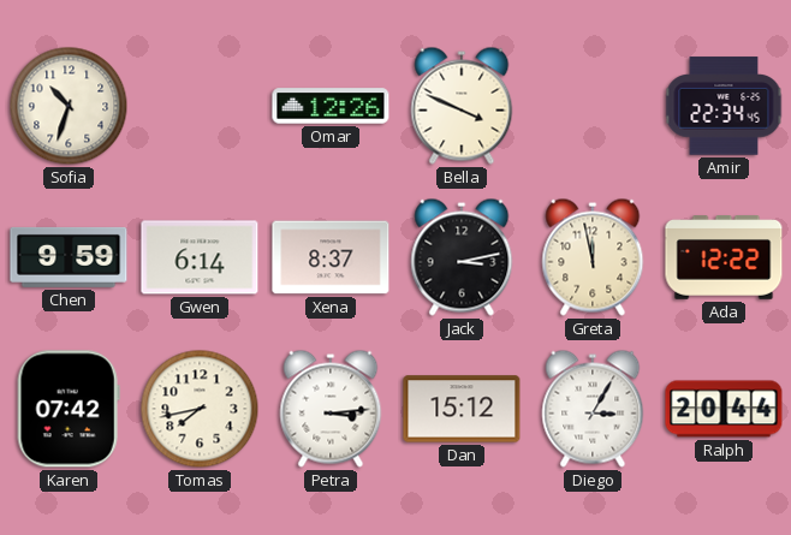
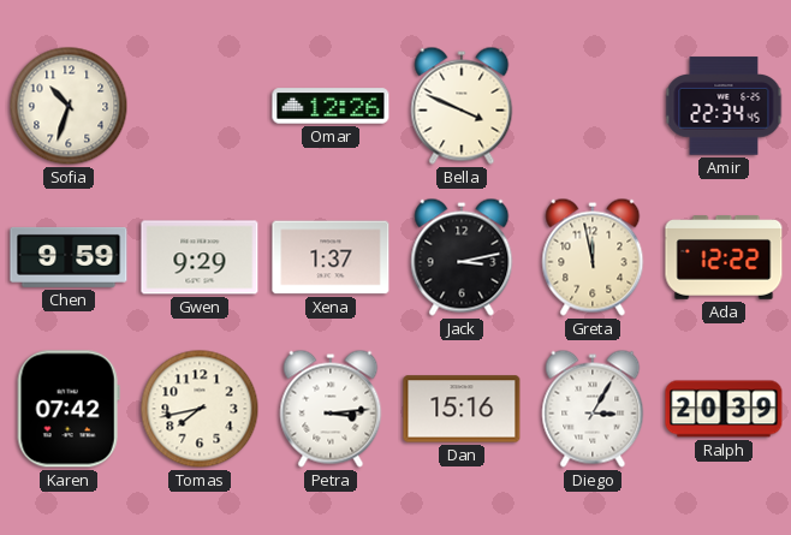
Gwen: 6:14 -> 9:29 (200, 257)
Xena: 8:37 -> 1:37 (331, 257)
Dan: 15:12 -> 15:16 (462, 409)
Ralph: 20:44 -> 20:39 (724, 409)
